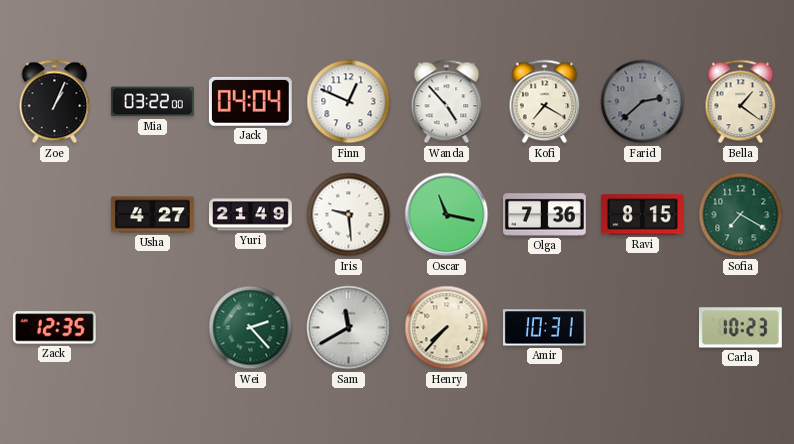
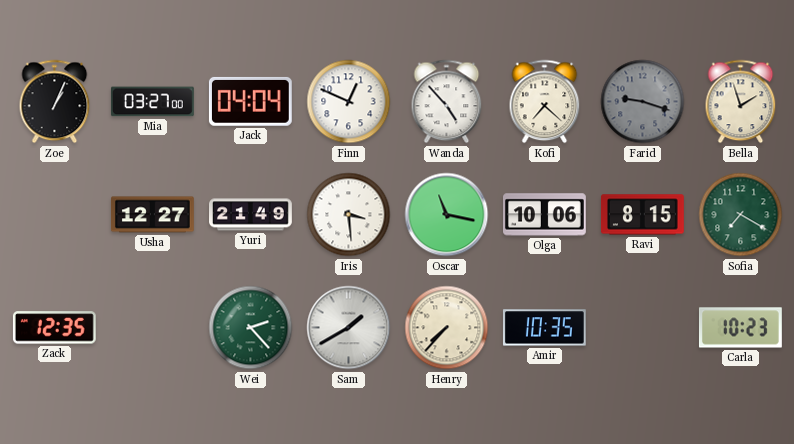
Mia: 03:22 -> 03:27 (152, 102)
Kofi: 7:20 -> 7:22 (545, 102)
Farid: 2:38 -> 9:18 (643, 102)
Bella: 1:21 -> 1:57 (741, 102)
Usha: 4:27 -> 12:27 (152, 215)
Iris: 9:29 -> 3:29 (349, 215)
Olga: 7:36 -> 10:06 (545, 215)
Sam: 11:40 -> 1:40 (349, 328)
Amir: 10:31 -> 10:35 (544, 328)
